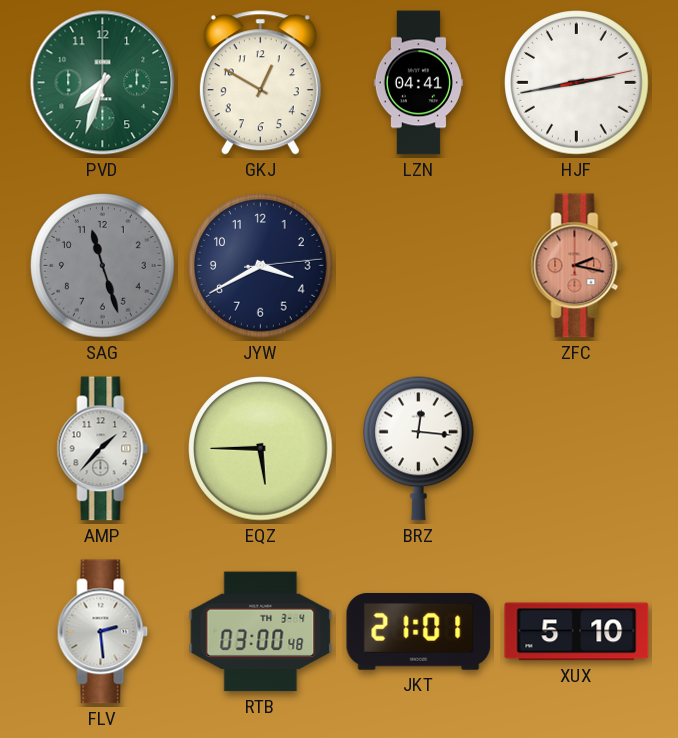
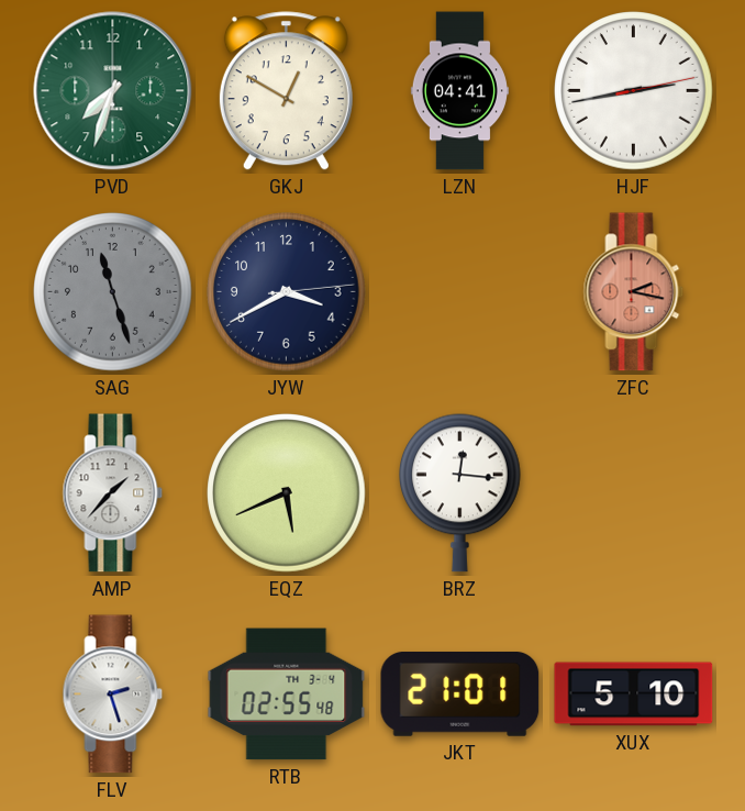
EQZ: 5:45 -> 5:41 (287, 493)
FLV: 2:29 -> 2:27 (113, 695)
RTB: 03:00 -> 02:55 (287, 695)
